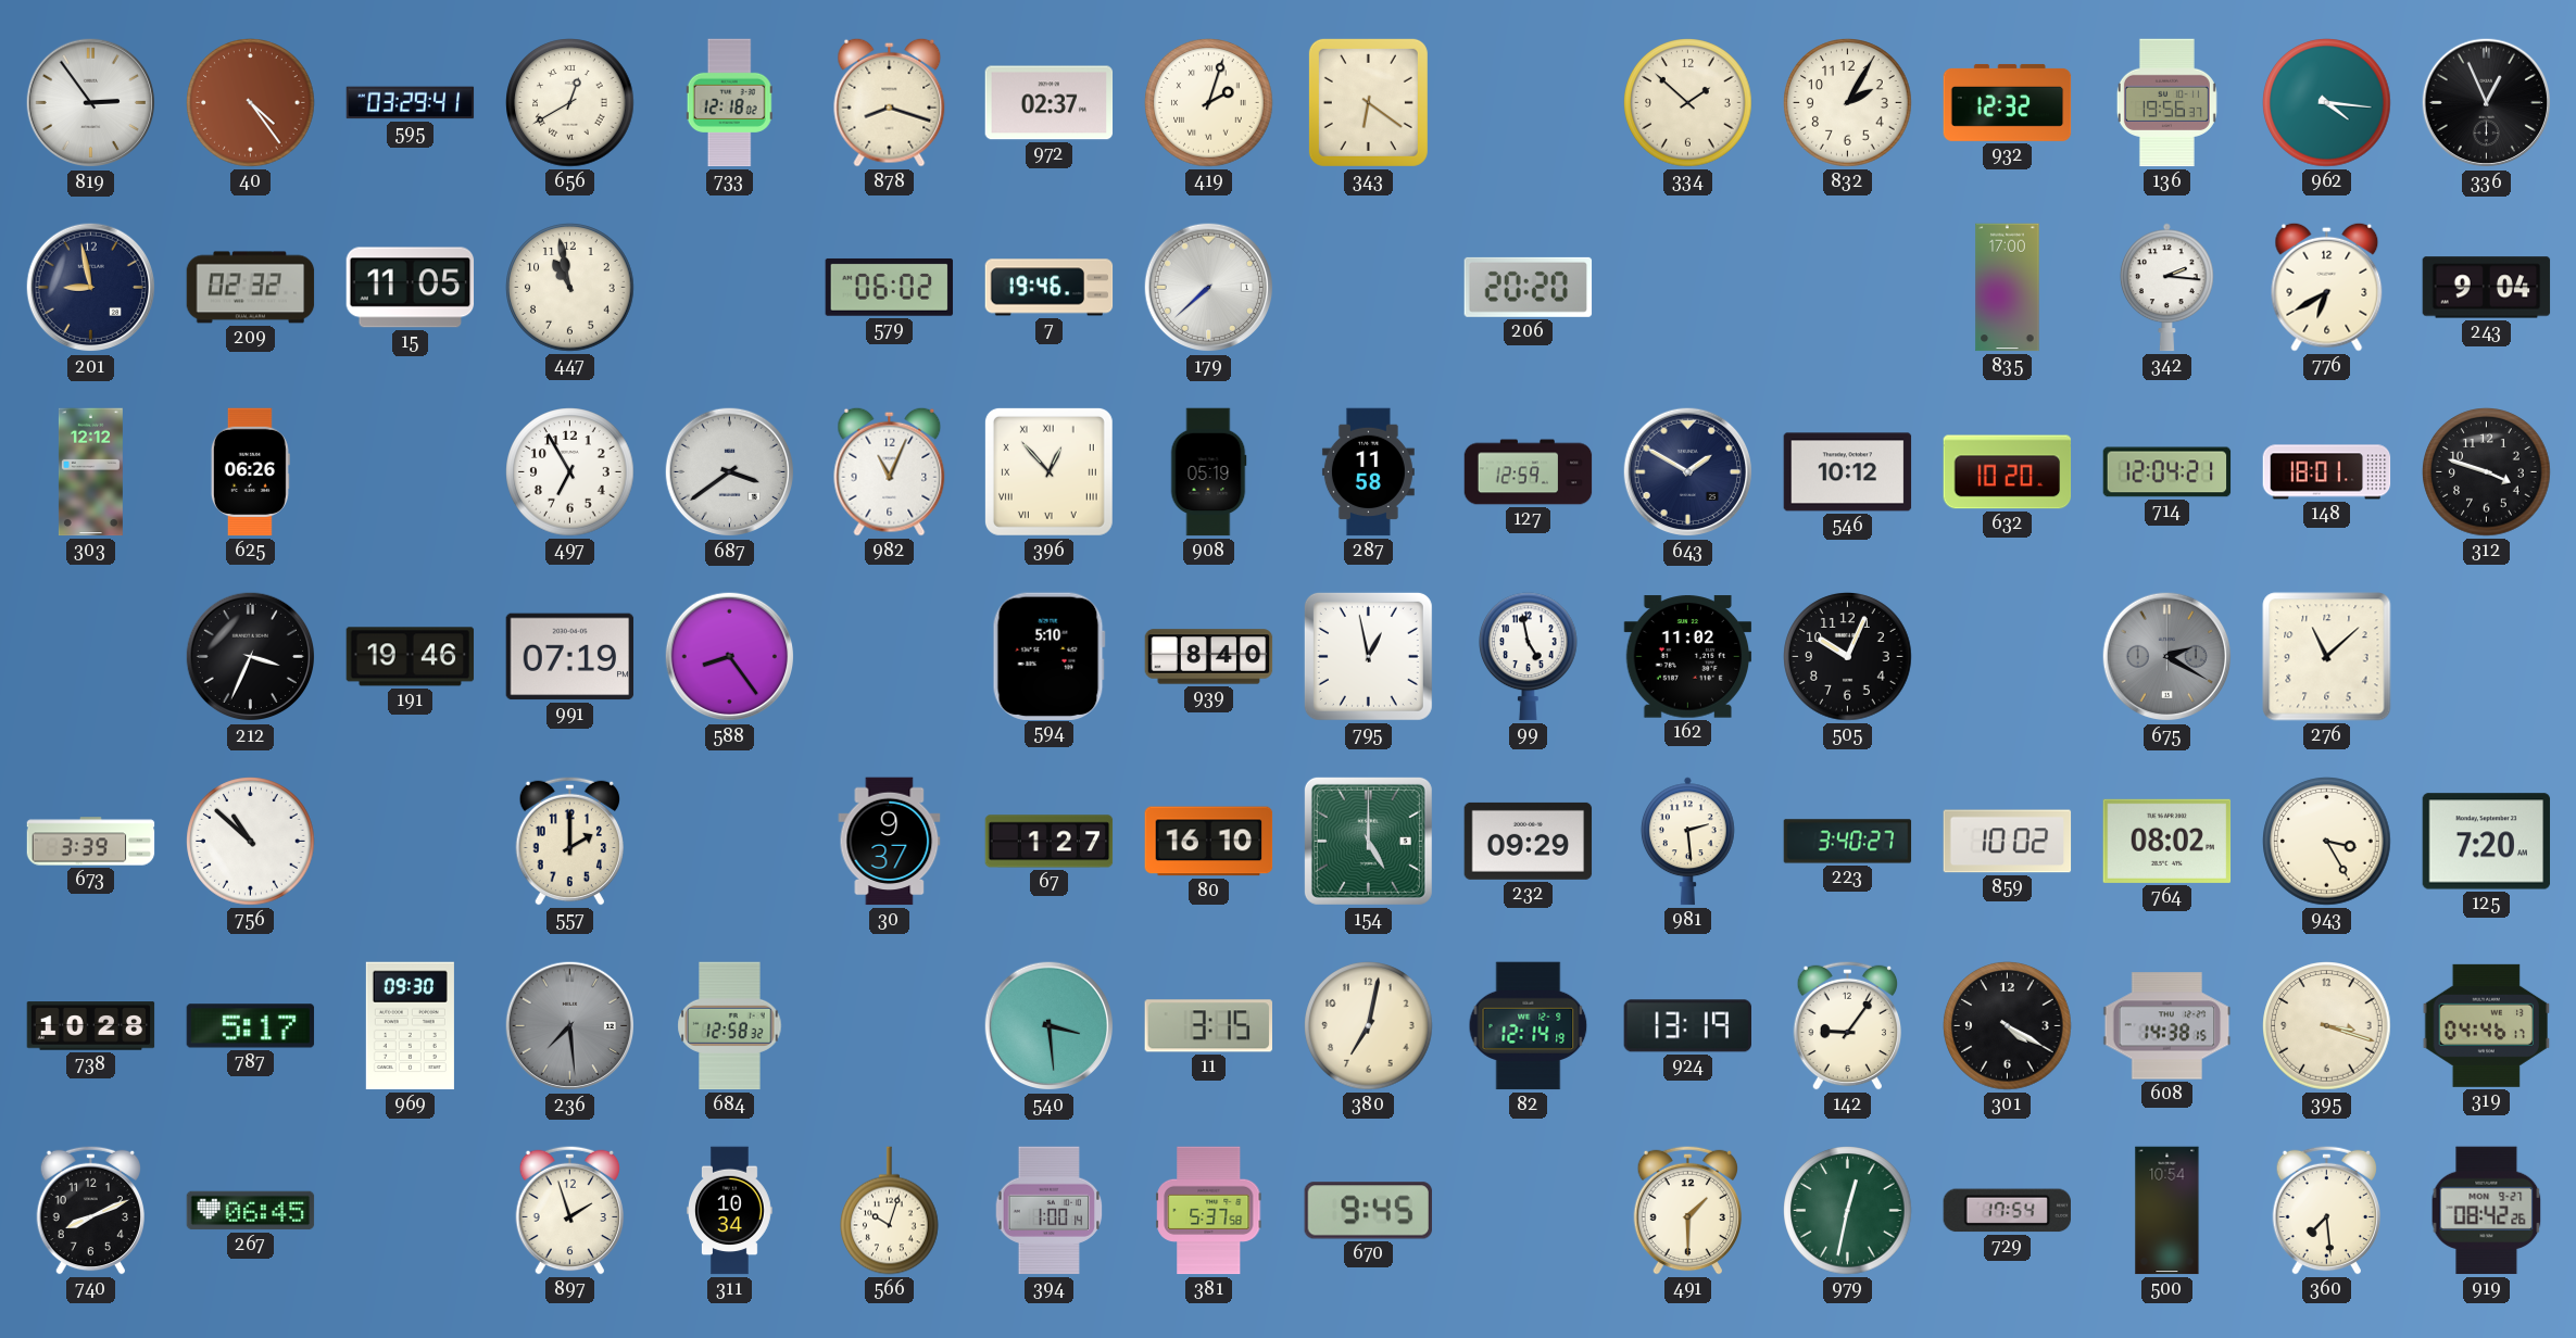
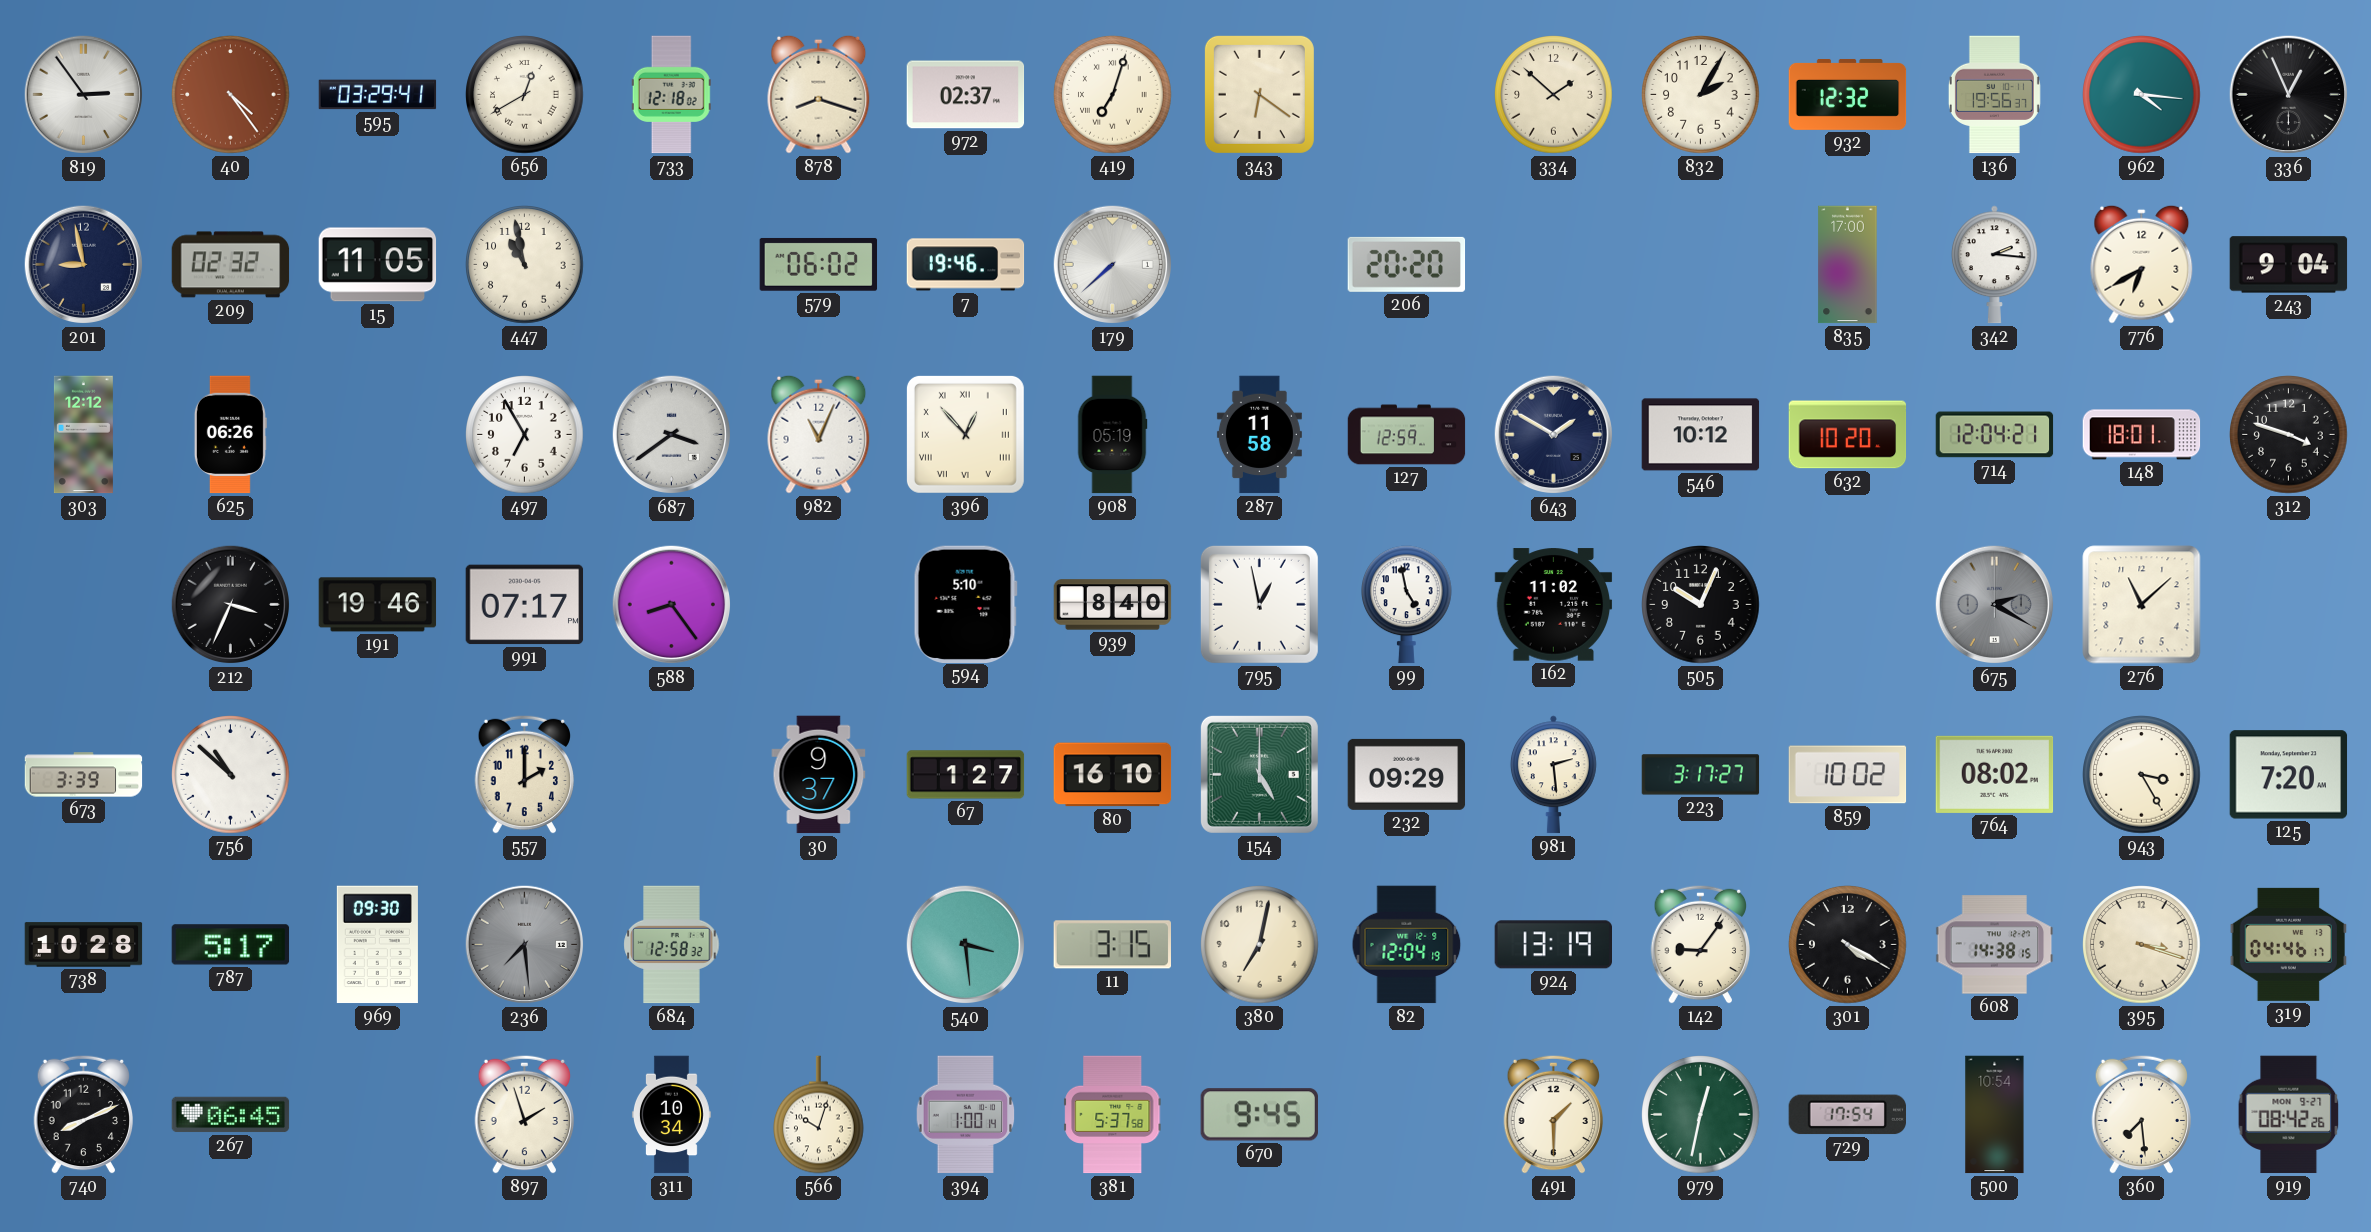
419: 2:03 -> 7:03 (1113, 95)
991: 07:19 -> 07:17 (525, 605)
223: 3:40 -> 3:17 (1701, 775)
82: 12:14 -> 12:04 (1407, 945)
